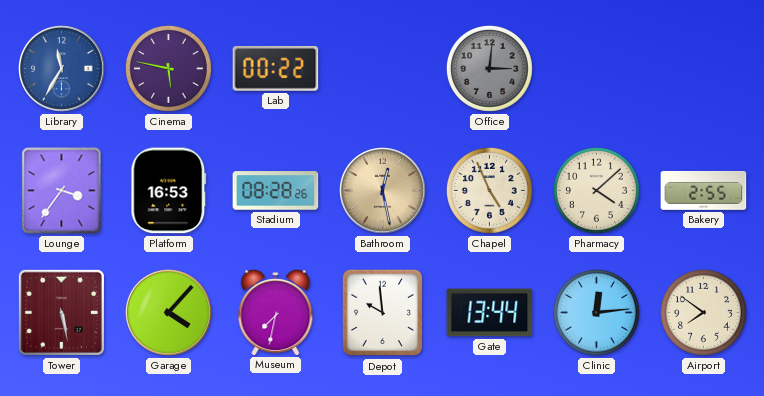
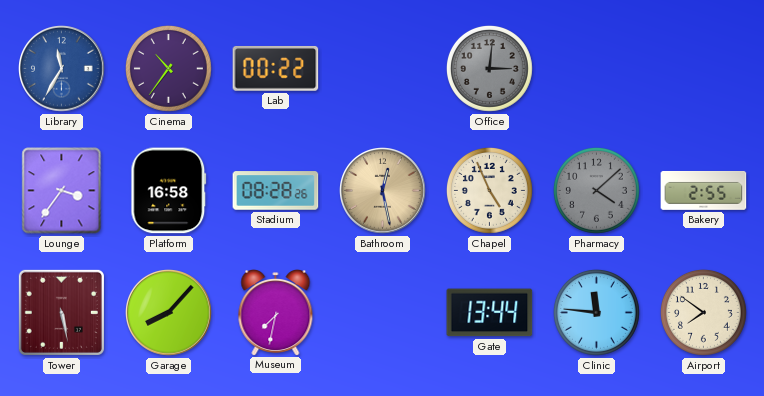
Cinema: 5:47 -> 10:36 (168, 68)
Platform: 16:53 -> 16:58 (169, 191)
Pharmacy dial: cream -> grey (596, 190)
Garage: 4:07 -> 8:07 (169, 313)
Depot: 9:59 -> none (382, 313)
Clinic: 12:14 -> 11:46 (596, 312)
